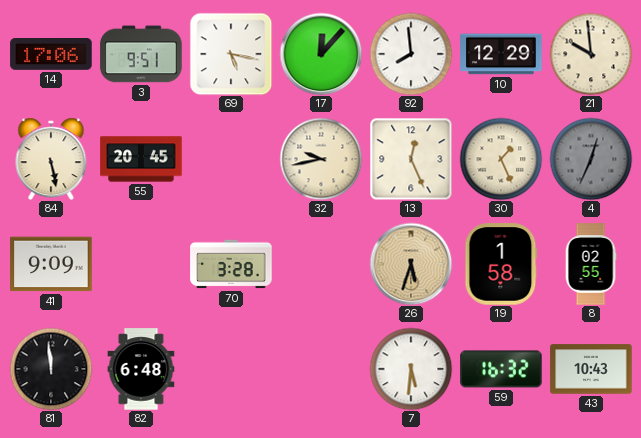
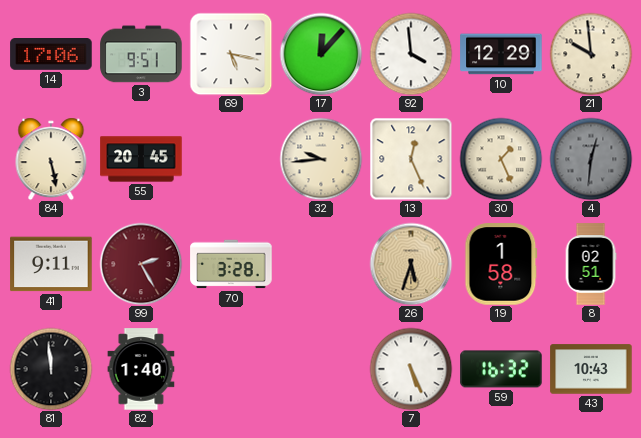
92: 7:59 -> 3:59 (411, 54)
32: 9:43 -> 9:44 (321, 159)
4: 12:34 -> 12:31 (591, 159)
41: 9:09 -> 9:11 (51, 264)
99: none -> 2:25 (141, 264)
8: 02:55 -> 02:51 (591, 264)
82: 6:48 -> 1:40 (141, 369)
7: 5:31 -> 5:26 (411, 369)
